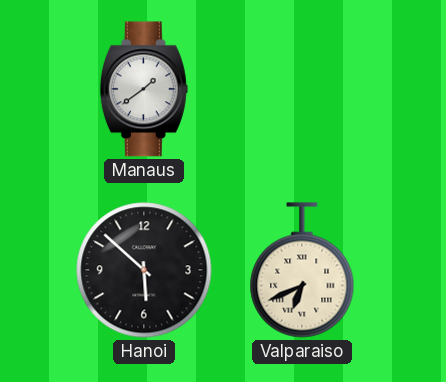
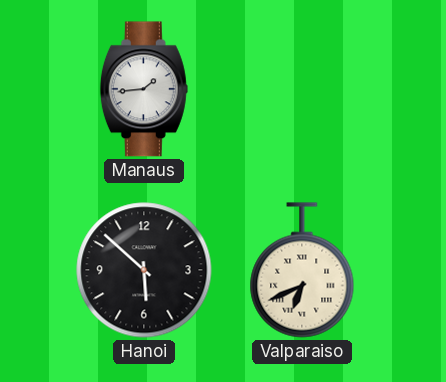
Manaus: 1:39 -> 1:44 (144, 89)
